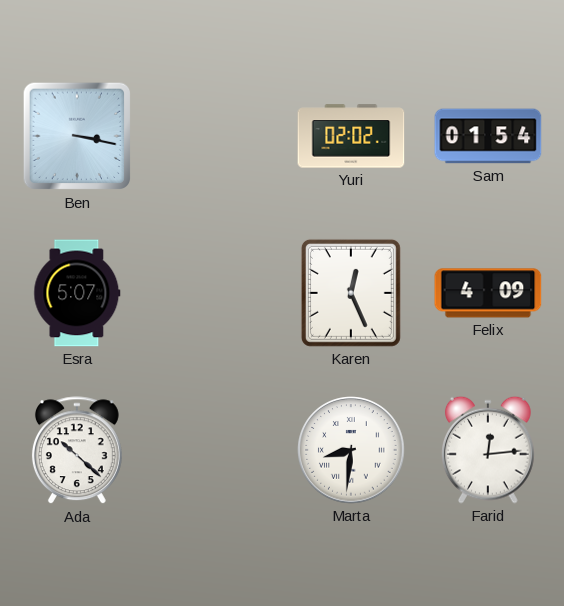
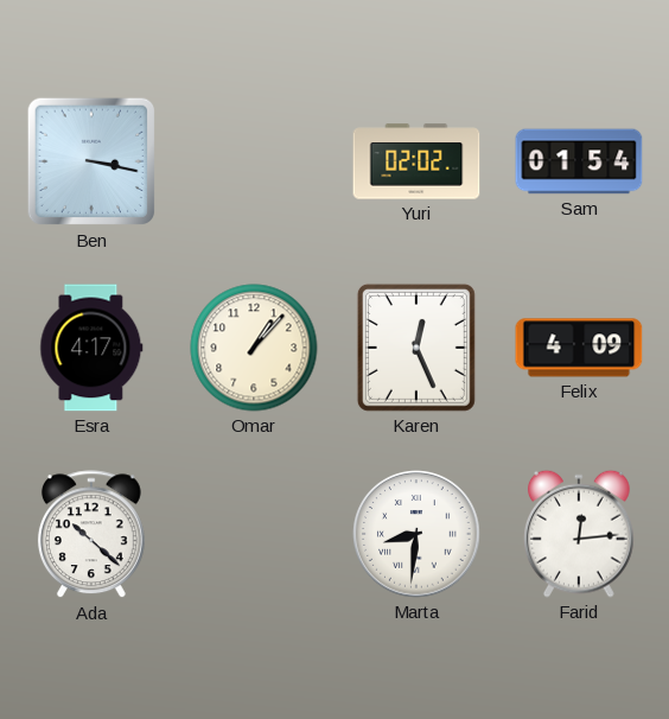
Esra: 5:07 -> 4:17 (91, 348)
Omar: none -> 1:07 (254, 348)
